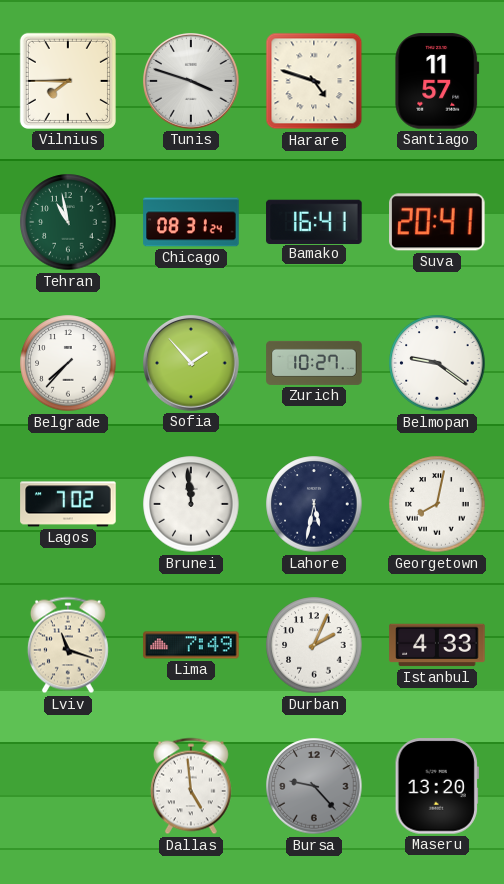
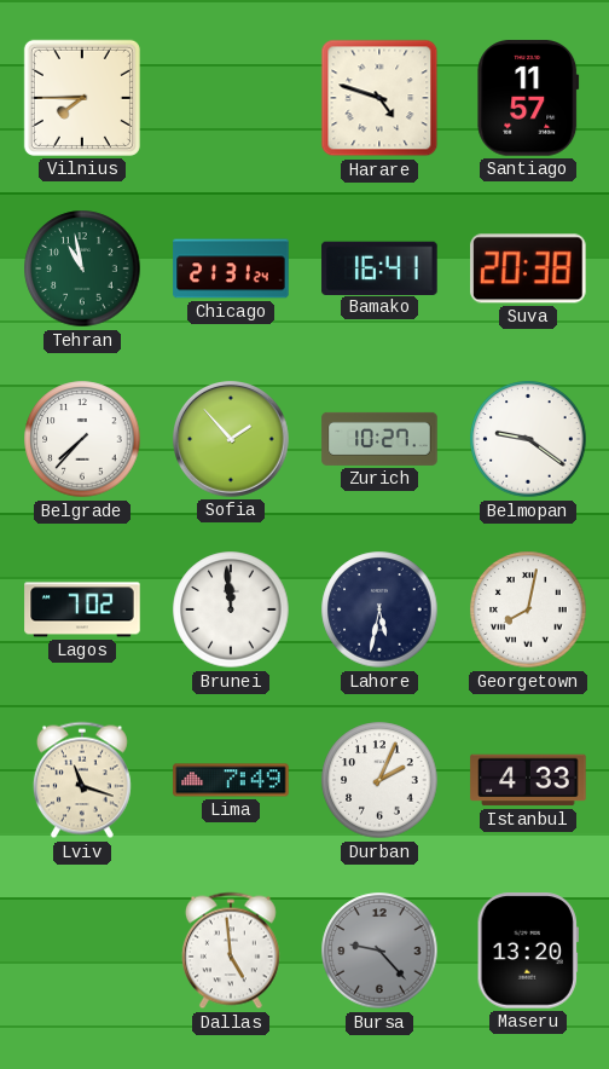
Tunis: 3:48 -> none (191, 81)
Chicago: 08:31 -> 21:31 (231, 268)
Suva: 20:41 -> 20:38 (528, 268)
